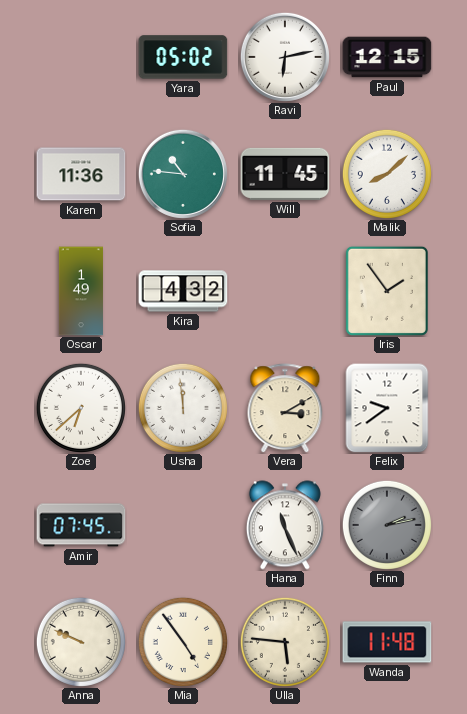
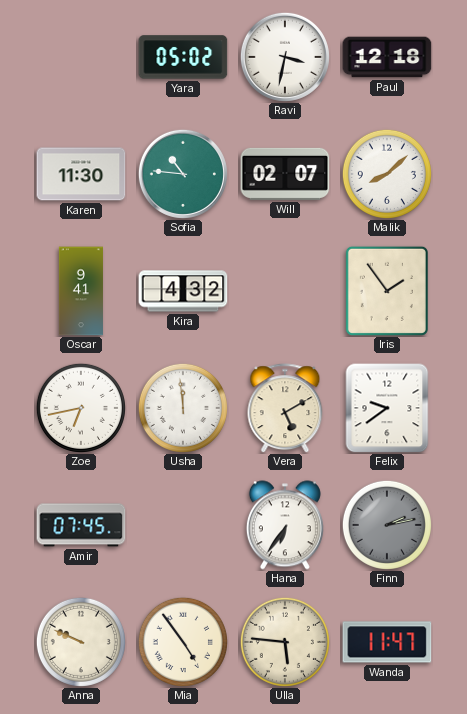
Ravi: 6:13 -> 3:32 (285, 57)
Paul: 12:15 -> 12:18 (387, 57)
Karen: 11:36 -> 11:30 (81, 174)
Will: 11:45 -> 02:07 (285, 174)
Oscar: 1:49 -> 9:41 (81, 291)
Zoe: 6:38 -> 6:43 (81, 408)
Vera: 3:10 -> 5:10 (285, 408)
Hana: 11:26 -> 6:36 (285, 525)
Wanda: 11:48 -> 11:47 (387, 642)
